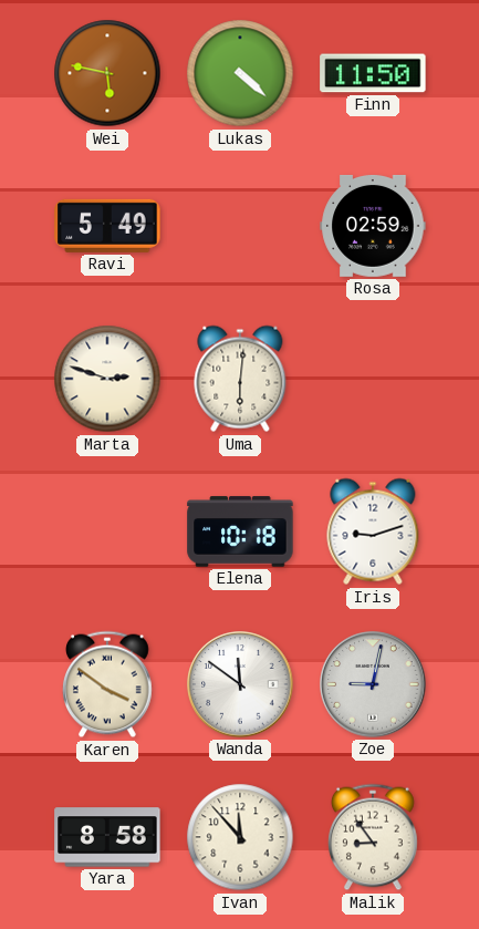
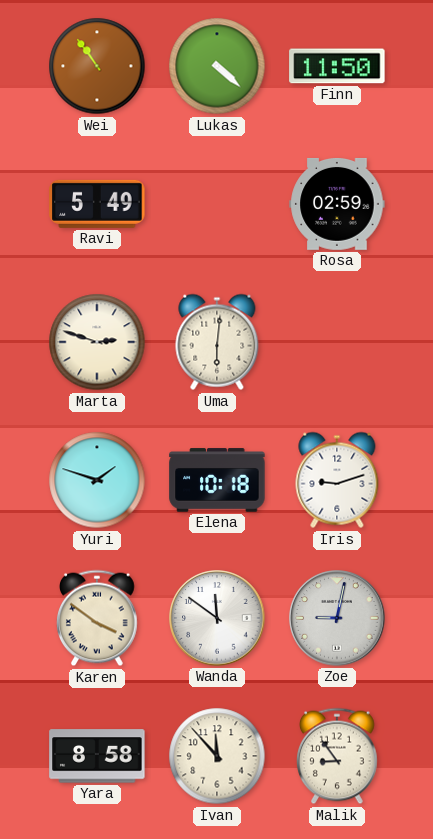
Wei: 5:47 -> 10:54 (97, 66)
Yuri: none -> 1:48 (97, 480)
